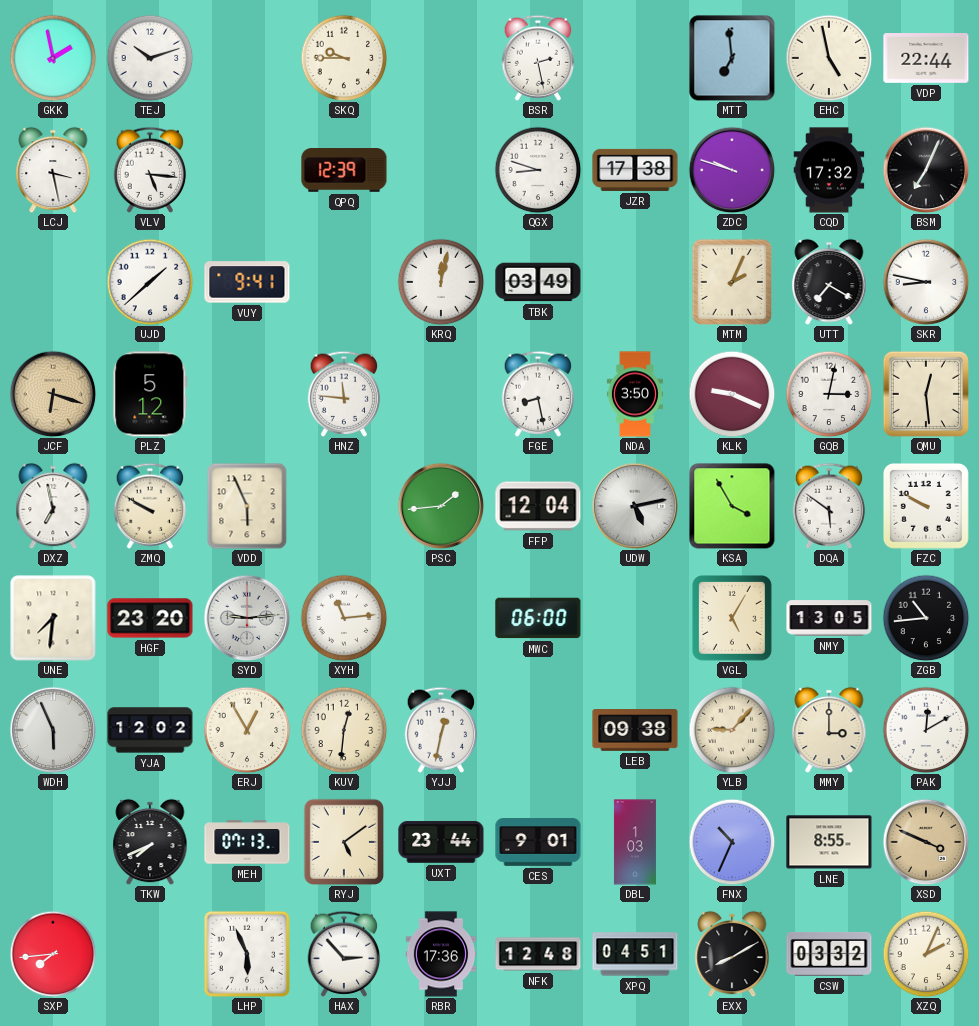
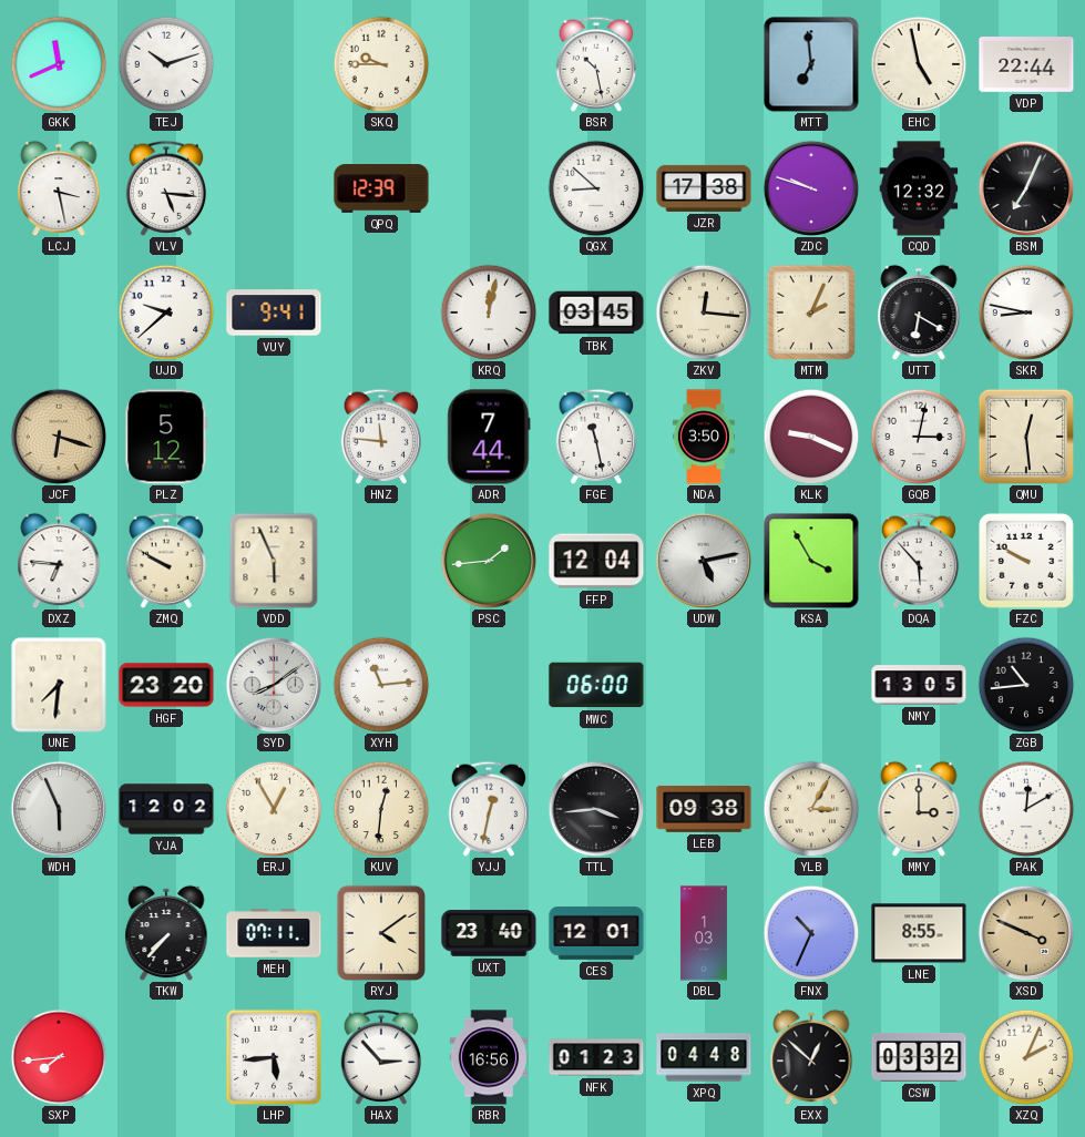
GKK: 1:58 -> 11:41 (59, 64)
BSR: 2:28 -> 10:28 (596, 64)
QGX: 8:48 -> 8:52 (596, 188)
CQD: 17:32 -> 12:32 (919, 188)
UJD: 1:38 -> 9:38 (166, 313)
TBK: 03:49 -> 03:45 (596, 313)
ZKV: none -> 12:16 (704, 313)
UTT: 7:20 -> 6:20 (919, 313)
ADR: none -> 7:44 (489, 437)
FGE: 8:28 -> 11:28 (596, 437)
DXZ: 6:58 -> 6:46 (59, 561)
DQA: 5:51 -> 5:53 (919, 561)
SYD: 9:14 -> 8:09 (274, 685)
VGL: 5:05 -> none (733, 619)
TTL: none -> 3:44 (596, 809)
YLB: 9:07 -> 3:05 (811, 809)
TKW: 7:41 -> 7:37 (166, 933)
MEH: 07:13 -> 07:11 (274, 933)
RYJ: 5:09 -> 4:09 (380, 932)
UXT: 23:44 -> 23:40 (489, 933)
CES: 9:01 -> 12:01 (596, 933)
LHP: 5:56 -> 5:44 (274, 1057)
RBR: 17:36 -> 16:56 (489, 1057)
NFK: 12:48 -> 01:23 (596, 1057)
XPQ: 04:51 -> 04:48 (704, 1057)
EXX: 8:10 -> 12:52 (811, 1057)
